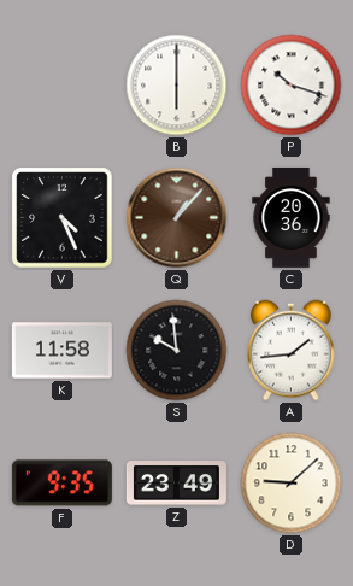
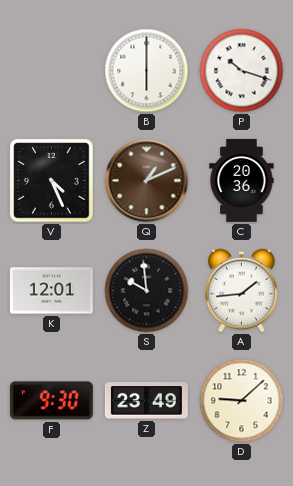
Q: 1:07 -> 1:11 (147, 181)
K: 11:58 -> 12:01 (51, 291)
F: 9:35 -> 9:30 (51, 401)
